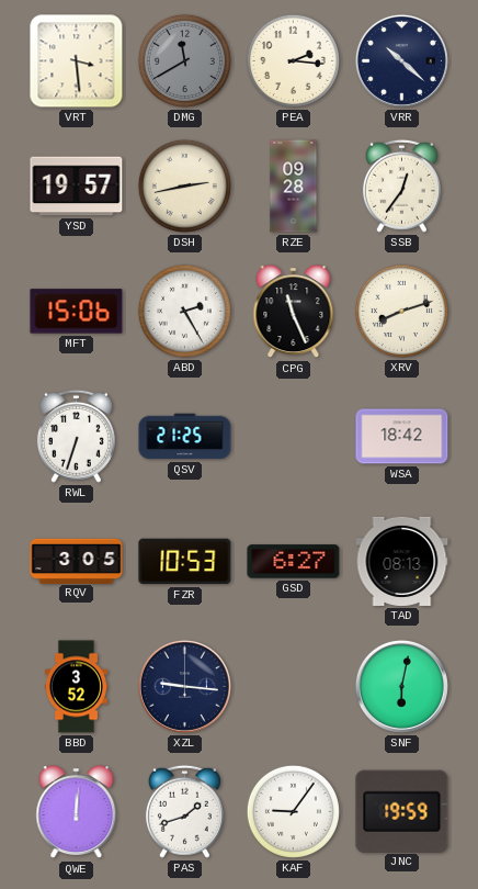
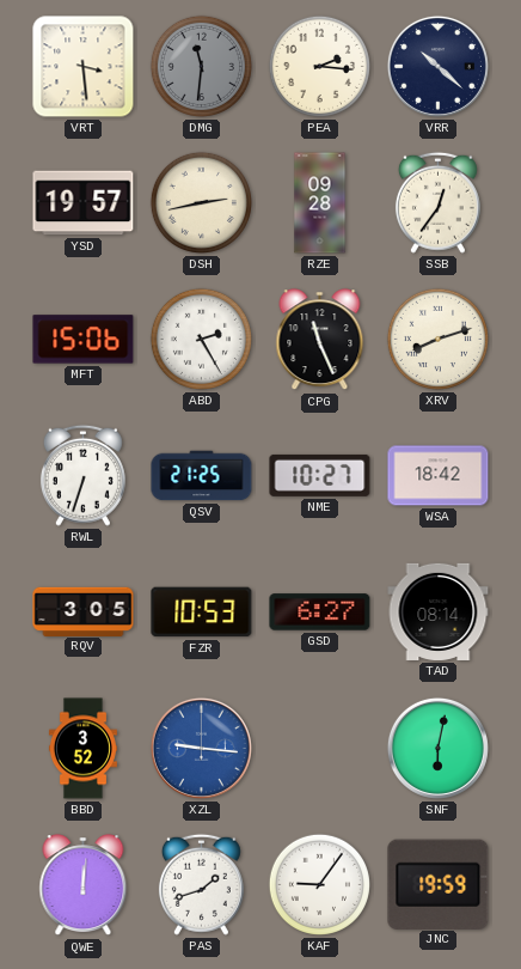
DMG: 11:40 -> 11:31 (201, 66)
NME: none -> 10:27 (320, 475)
TAD: 08:13 -> 08:14 (439, 611)
XZL dial: navy -> blue (201, 748)
